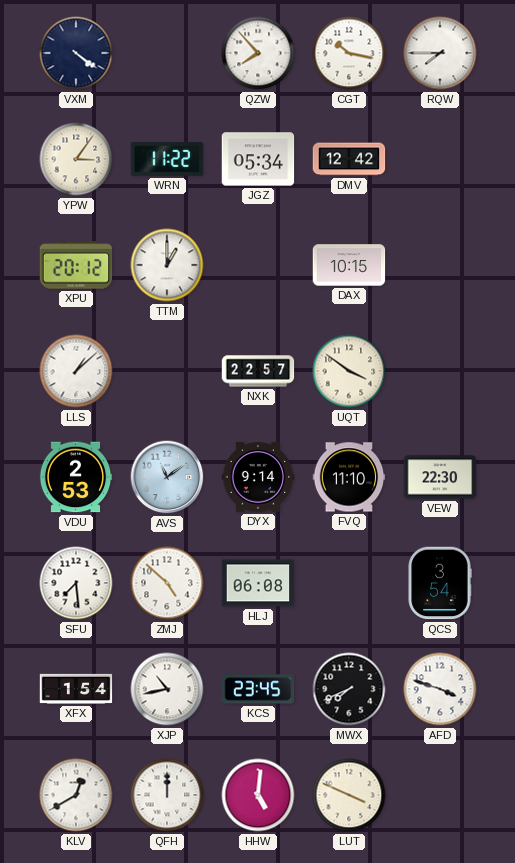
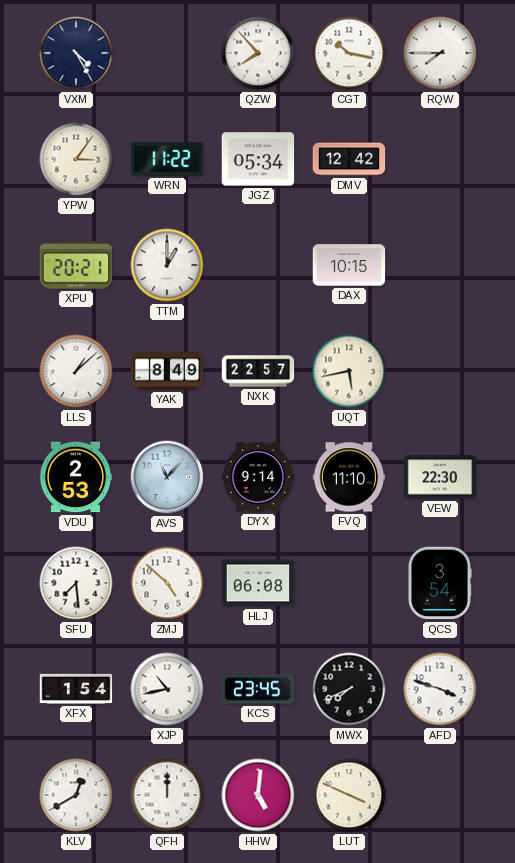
VXM: 4:21 -> 4:25 (76, 53)
XPU: 20:12 -> 20:21 (76, 265)
YAK: none -> 8:49 (167, 371)
UQT: 3:51 -> 5:43 (349, 371)
AVS: 11:09 -> 11:07 (167, 477)
